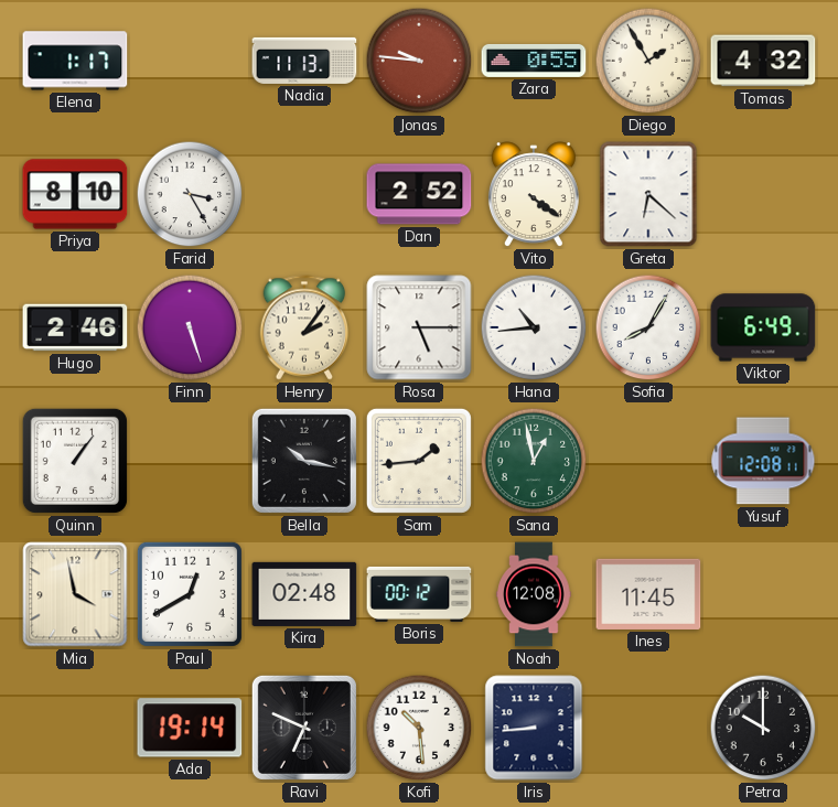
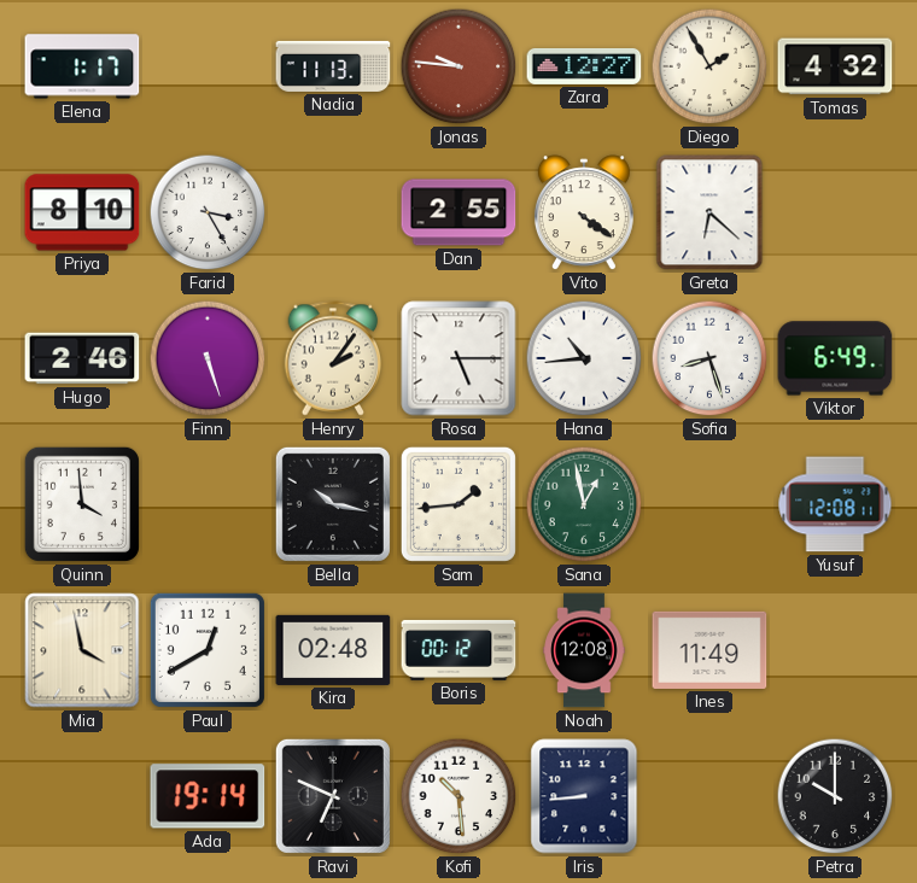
Zara: 0:55 -> 12:27 (584, 66)
Dan: 2:52 -> 2:55 (458, 212)
Sofia: 8:05 -> 8:27 (709, 358)
Quinn: 1:06 -> 3:59 (82, 504)
Ines: 11:45 -> 11:49 (709, 650)
